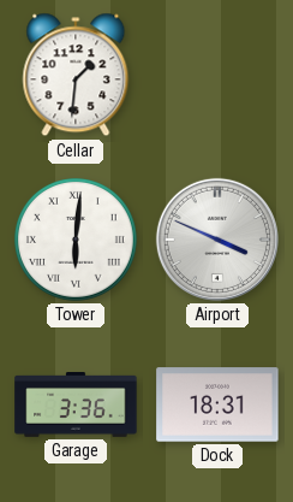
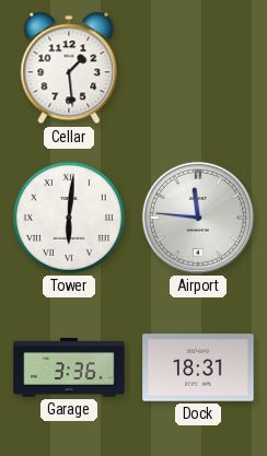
Cellar: 1:31 -> 1:29 (69, 68)
Airport: 3:49 -> 11:46 (198, 218)
